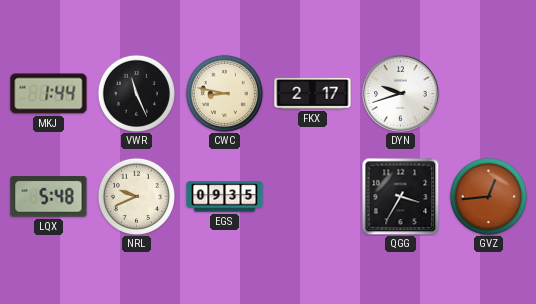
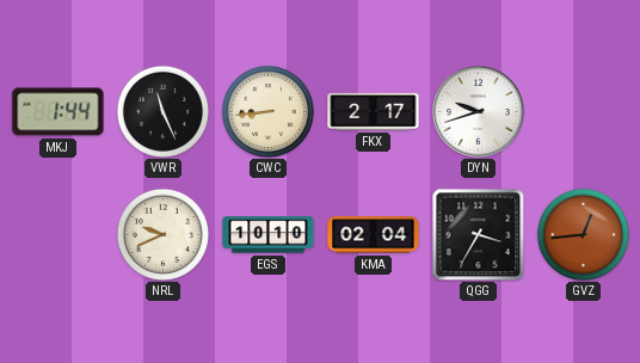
CWC: 8:47 -> 8:44 (267, 111)
LQX: 5:48 -> none (49, 197)
EGS: 09:35 -> 10:10 (269, 235)
KMA: none -> 02:04 (374, 235)
